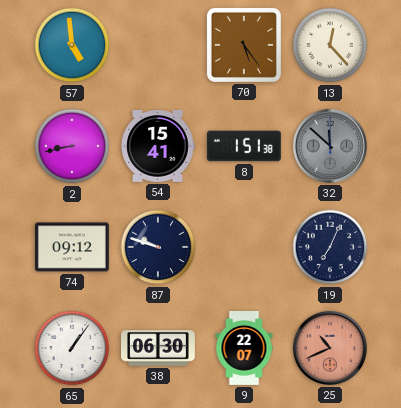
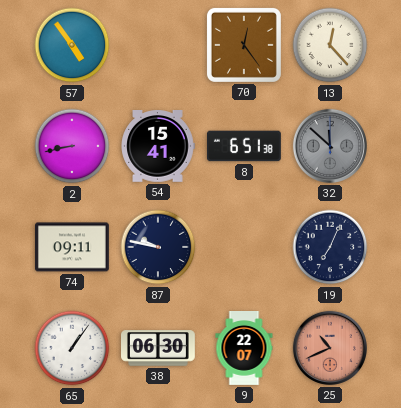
57: 4:59 -> 4:54 (72, 45)
70: 5:24 -> 12:24 (244, 45)
8: 1:51 -> 6:51 (244, 146)
74: 09:12 -> 09:11 (72, 247)
87: 9:48 -> 9:47 (158, 247)
